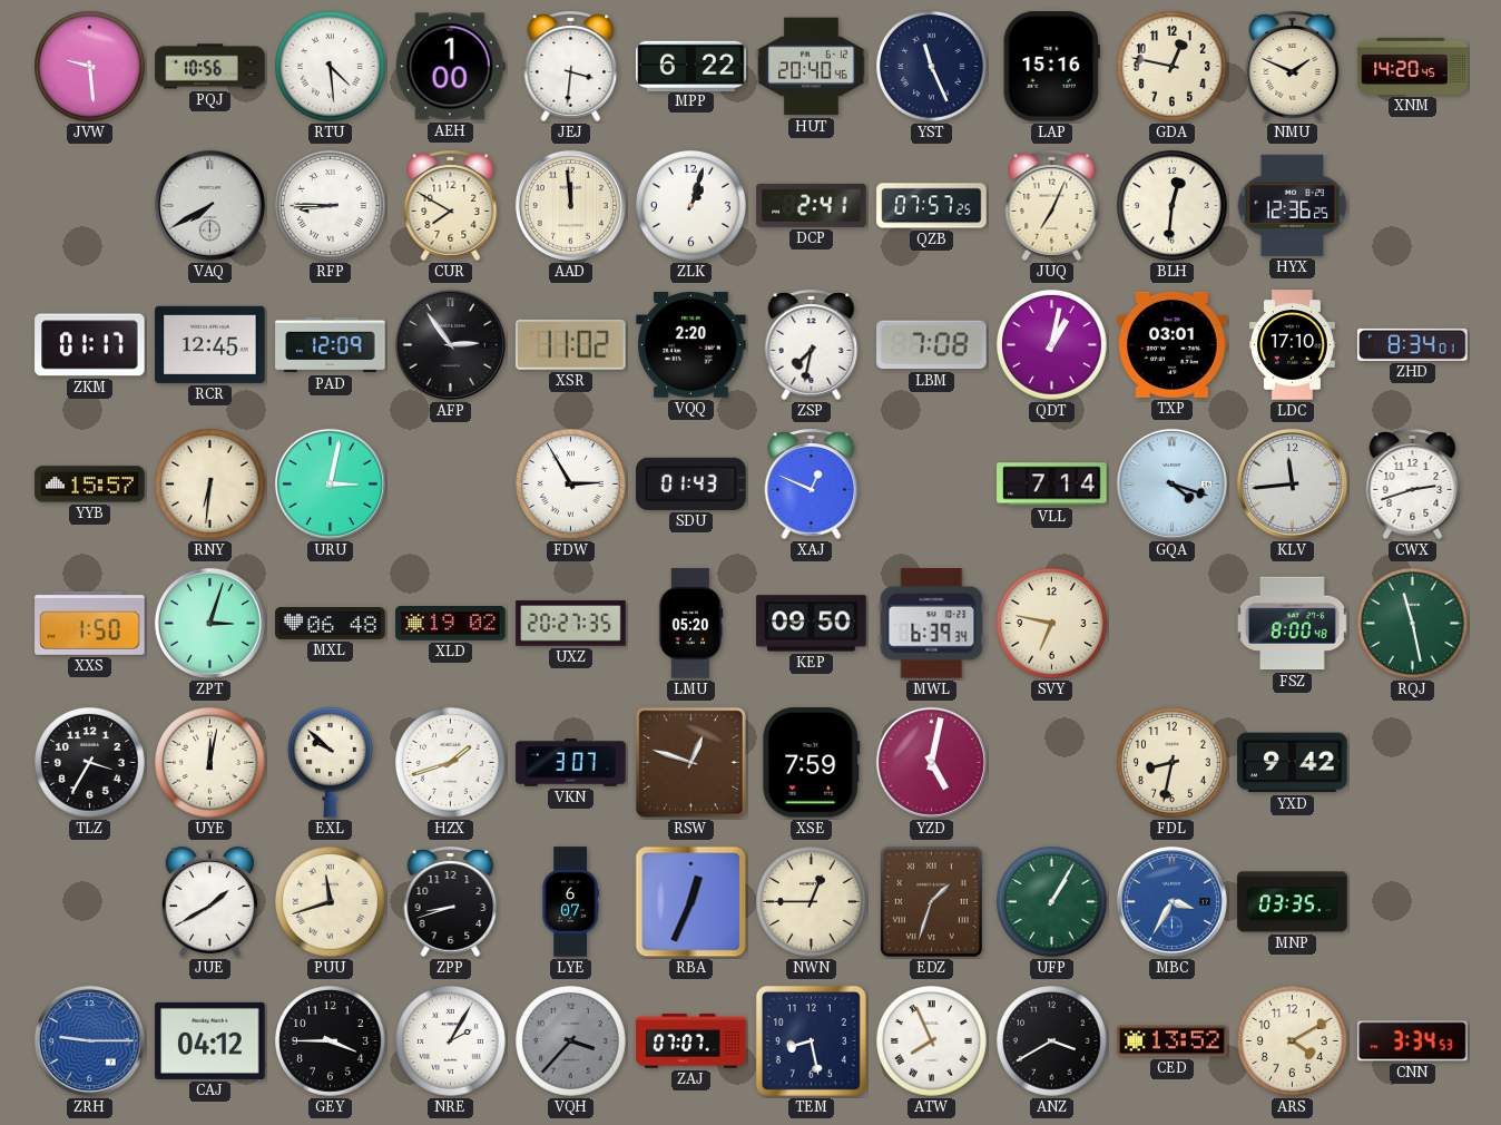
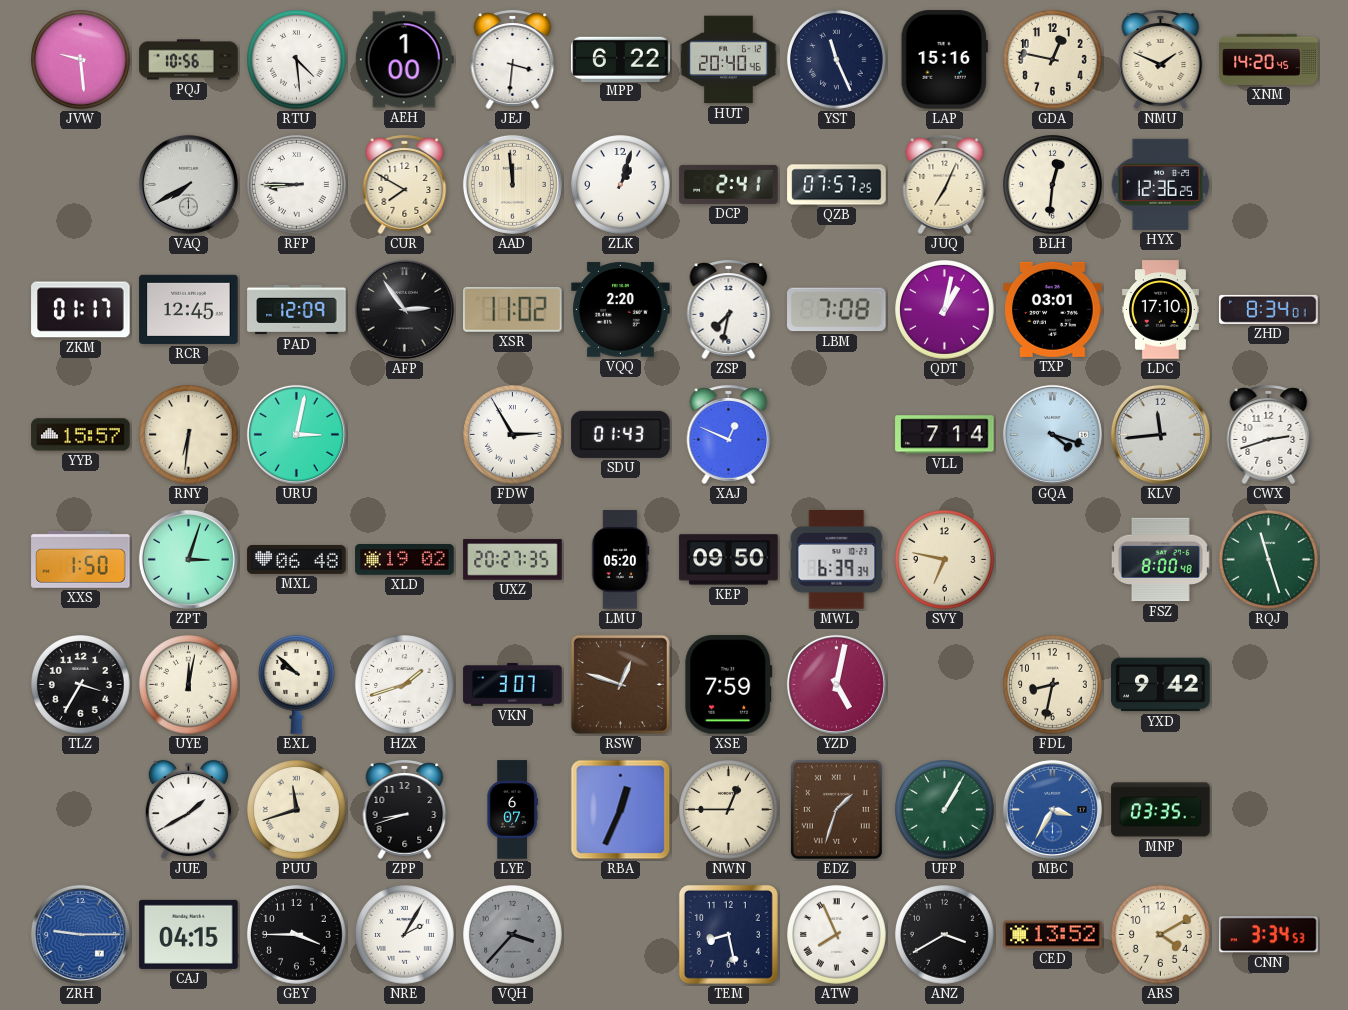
RQJ: 11:28 -> 11:27 (1269, 560)
CAJ: 04:12 -> 04:15 (189, 934)
ZAJ: 07:07 -> none (691, 1041)
